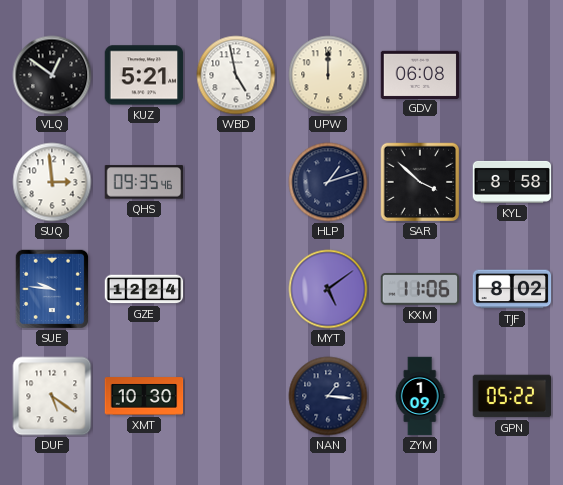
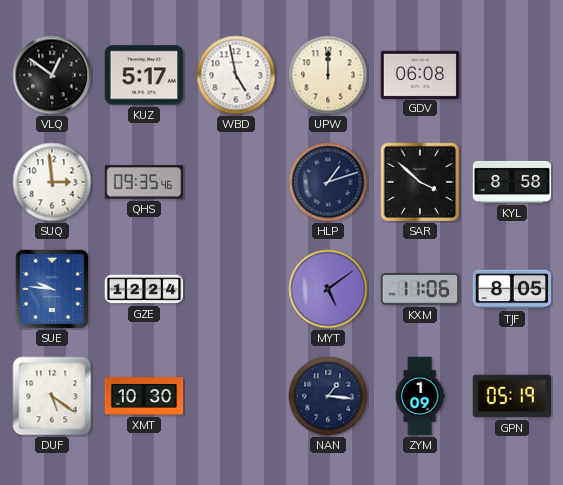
KUZ: 5:21 -> 5:17 (144, 75)
TJF: 8:02 -> 8:05 (512, 289)
GPN: 05:22 -> 05:19 (512, 396)
